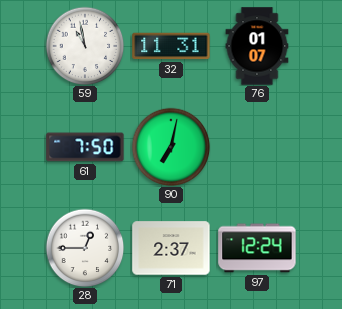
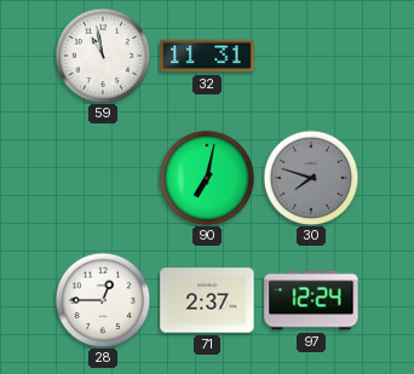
76: 01:07 -> none (257, 46)
61: 7:50 -> none (85, 147)
30: none -> 7:48 (311, 178)
